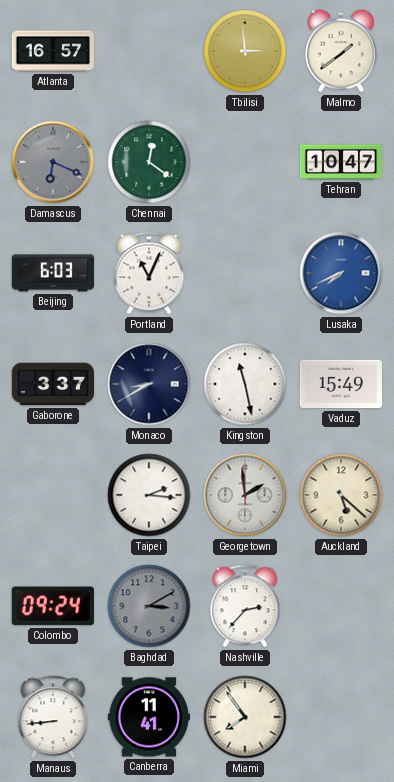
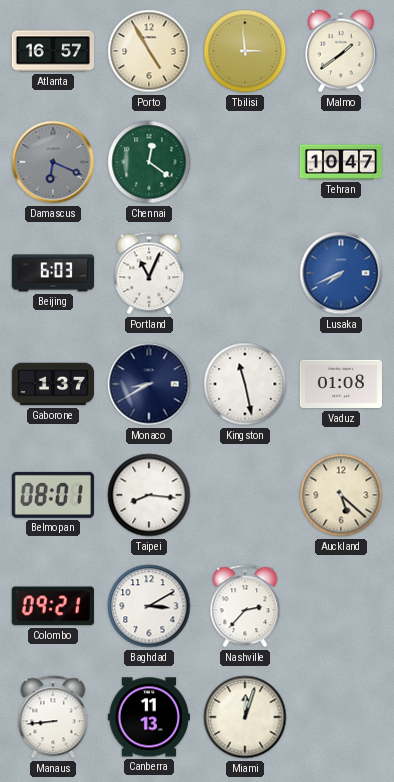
Porto: none -> 4:55 (149, 51)
Gaborone: 3:37 -> 1:37 (52, 384)
Vaduz: 15:49 -> 01:08 (340, 384)
Belmopan: none -> 08:01 (53, 495)
Taipei: 2:16 -> 8:16 (149, 495)
Georgetown: 1:59 -> none (245, 495)
Colombo: 09:24 -> 09:21 (53, 606)
Baghdad dial: grey -> white (149, 606)
Canberra: 11:41 -> 11:13 (149, 717)
Miami: 7:54 -> 12:03 (245, 717)
